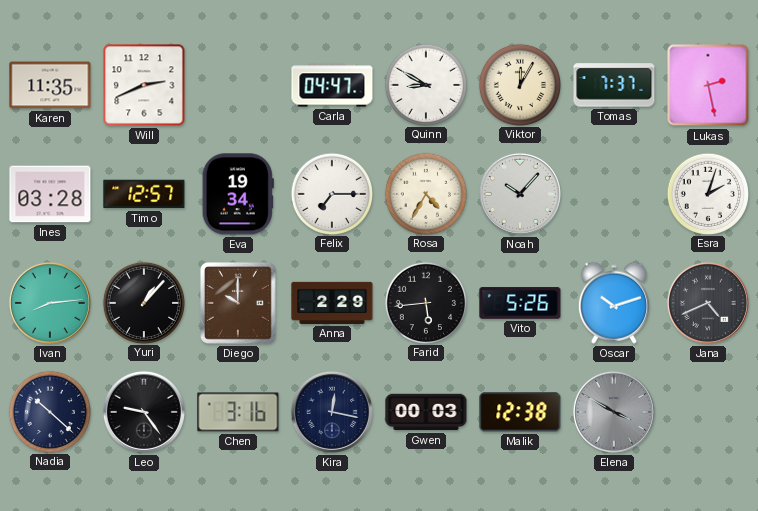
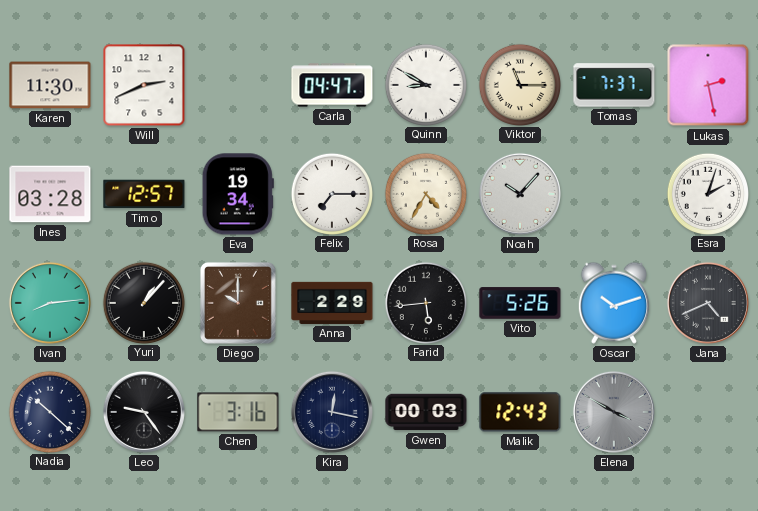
Karen: 11:35 -> 11:30 (50, 85)
Viktor: 12:05 -> 11:15 (519, 84)
Malik: 12:38 -> 12:43 (520, 412)
